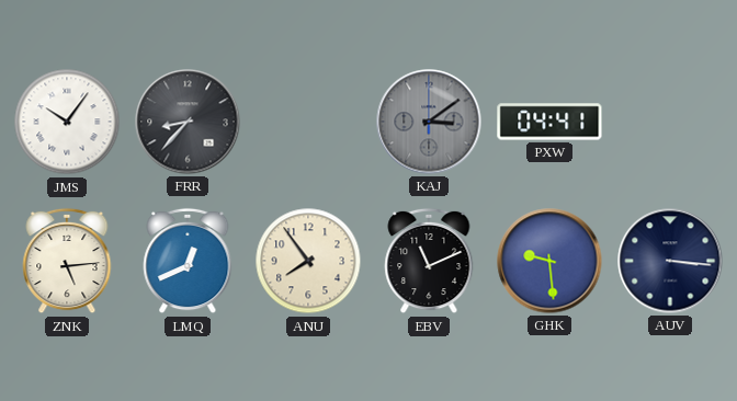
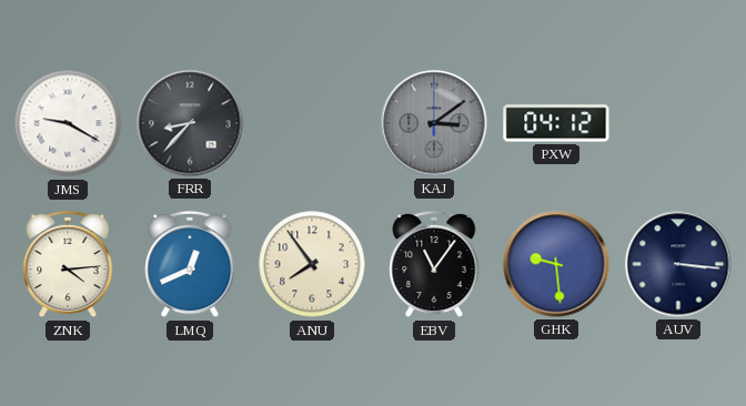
JMS: 10:06 -> 9:20 (68, 123)
PXW: 04:41 -> 04:12 (556, 123)
ZNK: 5:14 -> 4:14 (68, 264)
EBV: 11:11 -> 11:06 (434, 264)
